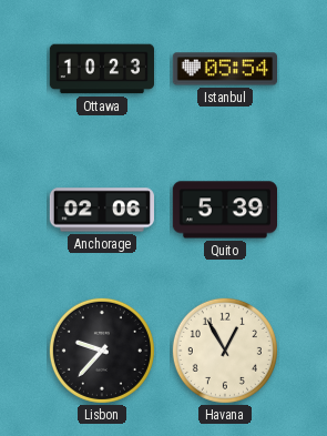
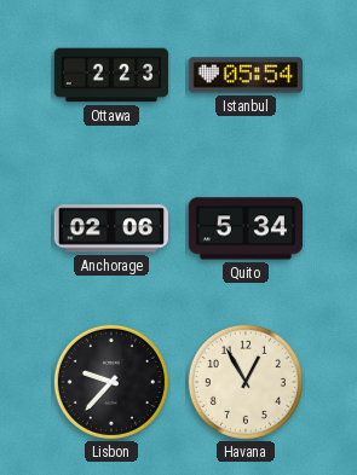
Ottawa: 10:23 -> 2:23 (110, 75)
Quito: 5:39 -> 5:34 (244, 228)
